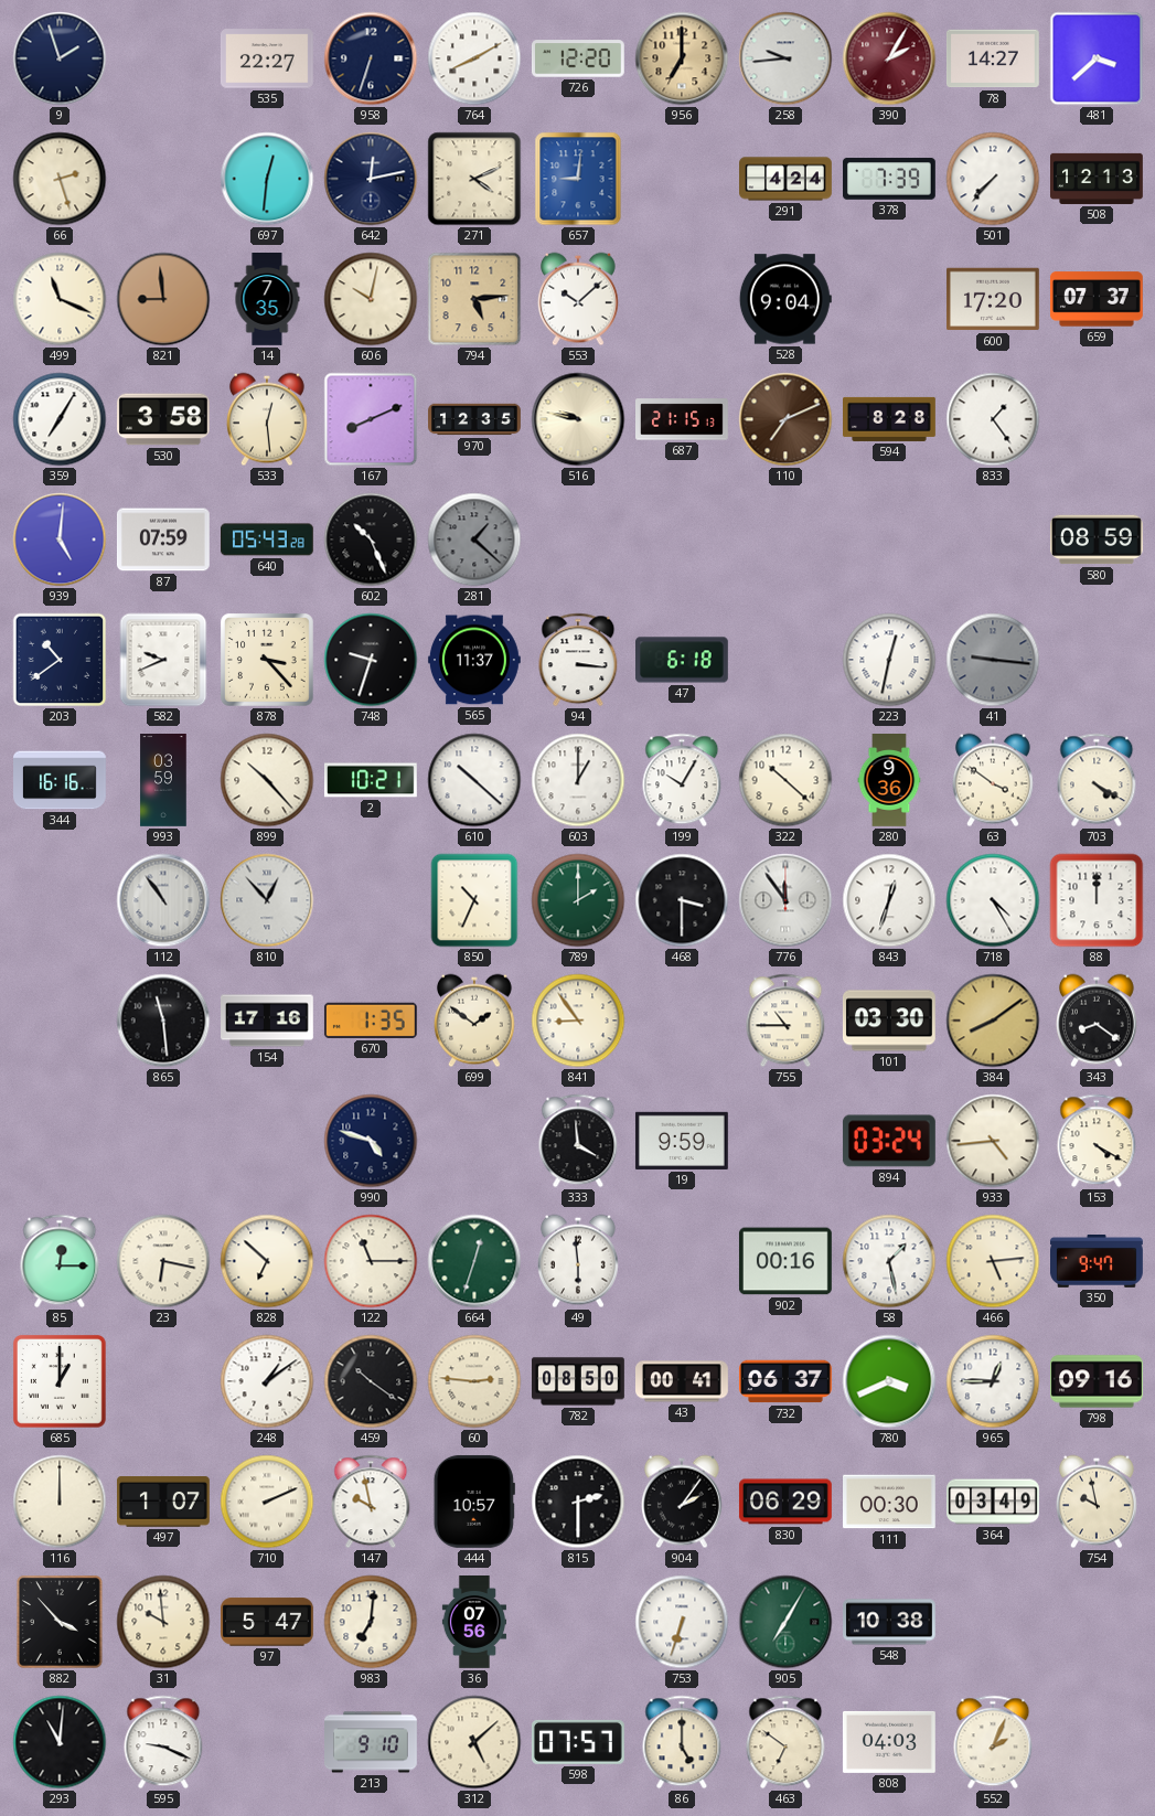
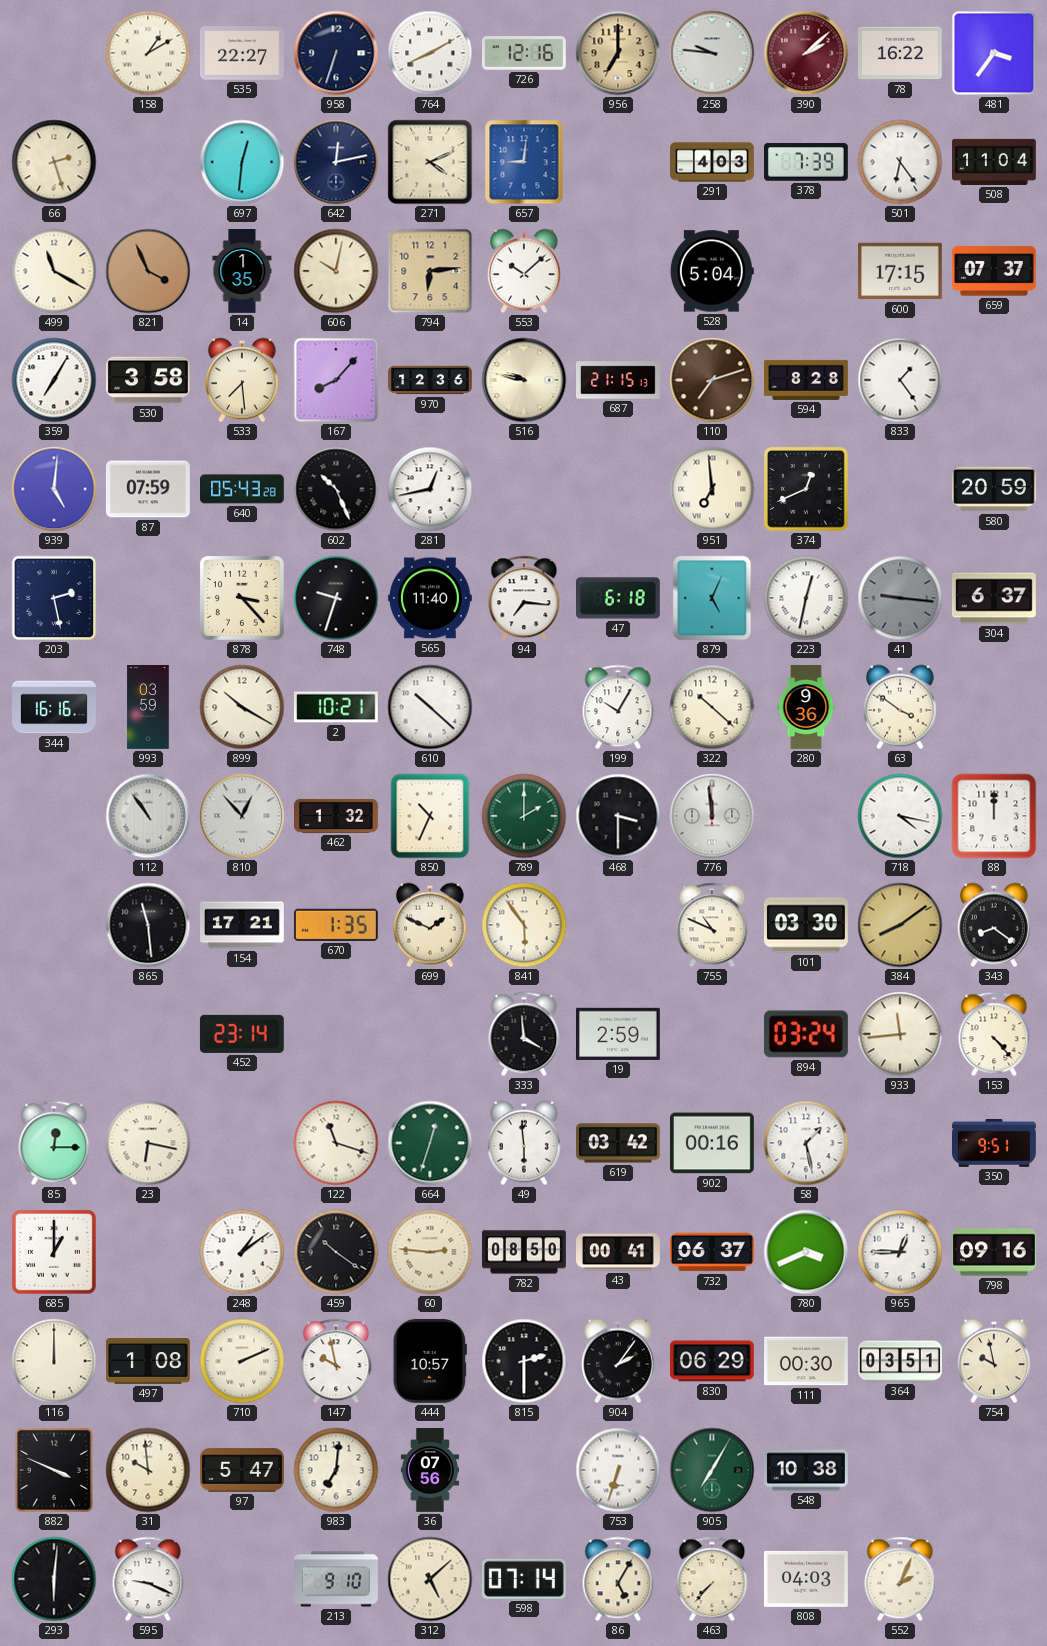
9: 1:57 -> none (60, 58)
158: none -> 1:10 (148, 53)
726: 12:20 -> 12:16 (524, 53)
258: 9:44 -> 9:46 (712, 53)
390: 2:05 -> 2:08 (806, 53)
78: 14:27 -> 16:22 (900, 53)
481: 3:38 -> 3:36 (994, 53)
291: 4:24 -> 4:03 (713, 162)
501: 7:37 -> 6:24 (900, 162)
508: 12:13 -> 11:04 (995, 162)
499: 11:19 -> 11:20 (54, 271)
821: 8:59 -> 3:56 (148, 271)
14: 7:35 -> 1:35 (242, 271)
794: 5:14 -> 6:14 (430, 271)
528: 9:04 -> 5:04 (712, 271)
600: 17:20 -> 17:15 (901, 271)
533: 12:29 -> 7:29 (242, 380)
167: 8:11 -> 8:07 (336, 380)
970: 12:35 -> 12:36 (430, 380)
110: 7:11 -> 7:12 (712, 380)
281: 1:22 -> 12:43 (430, 489)
281 dial: grey -> white (430, 489)
951: none -> 6:59 (712, 489)
374: none -> 12:41 (806, 489)
580: 08:59 -> 20:59 (994, 489)
203: 10:39 -> 2:28 (54, 598)
582: 9:41 -> none (163, 660)
565: 11:37 -> 11:40 (430, 598)
94: 3:16 -> 7:16 (524, 598)
879: none -> 5:04 (712, 598)
304: none -> 6:37 (995, 598)
899: 10:23 -> 10:20 (242, 707)
603: 1:00 -> none (578, 780)
703: 4:20 -> none (1097, 780)
462: none -> 1:32 (337, 816)
776: 11:54 -> 11:59 (712, 816)
843: 12:33 -> none (889, 900)
718: 4:25 -> 4:17 (900, 816)
154: 17:16 -> 17:21 (243, 925)
699: 1:51 -> 1:49 (430, 925)
841: 8:54 -> 5:54 (524, 925)
755: 10:45 -> 10:49 (712, 925)
452: none -> 23:14 (242, 1034)
990: 4:48 -> none (371, 1141)
19: 9:59 -> 2:59 (618, 1034)
933: 4:44 -> 11:44 (900, 1034)
153: 4:20 -> 4:23 (994, 1034)
828: 6:52 -> none (267, 1261)
122: 11:15 -> 11:18 (336, 1143)
619: none -> 03:42 (619, 1143)
466: 5:14 -> none (993, 1261)
350: 9:47 -> 9:51 (995, 1144)
497: 1:07 -> 1:08 (149, 1361)
364: 03:49 -> 03:51 (901, 1361)
882: 3:53 -> 3:49 (54, 1470)
293: 11:01 -> 6:01 (54, 1579)
598: 07:57 -> 07:14 (524, 1579)
86: 5:00 -> 5:05 (618, 1579)
463: 6:51 -> 7:37 (712, 1579)
